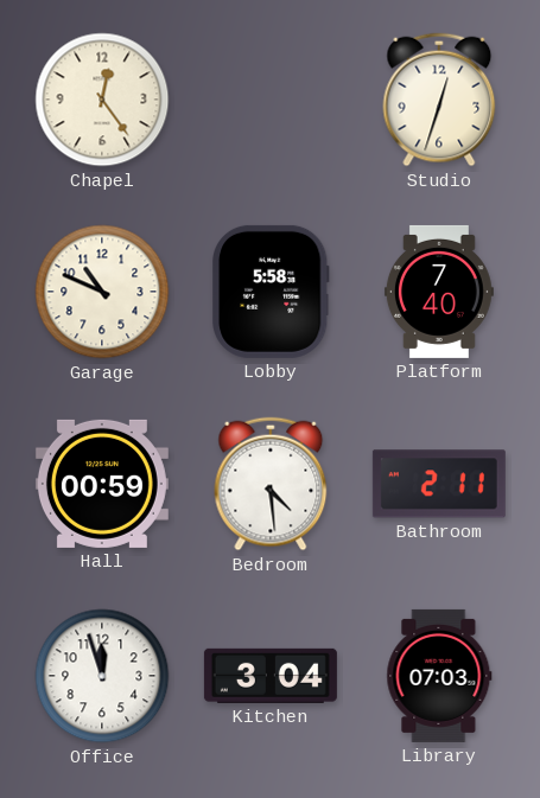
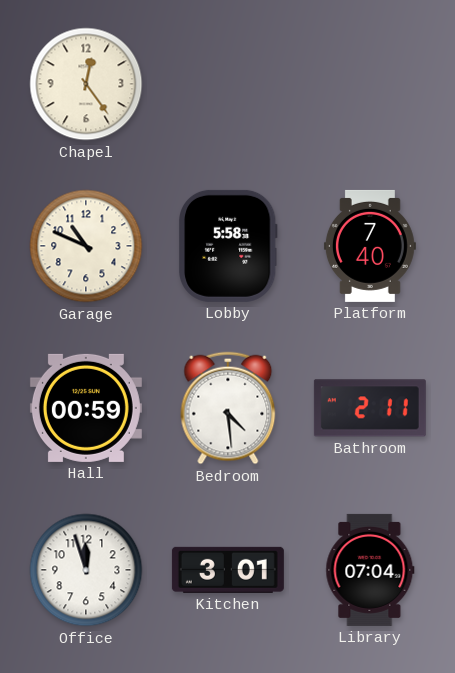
Studio: 12:33 -> none (439, 100)
Kitchen: 3:04 -> 3:01 (228, 570)
Library: 07:03 -> 07:04 (370, 570)
